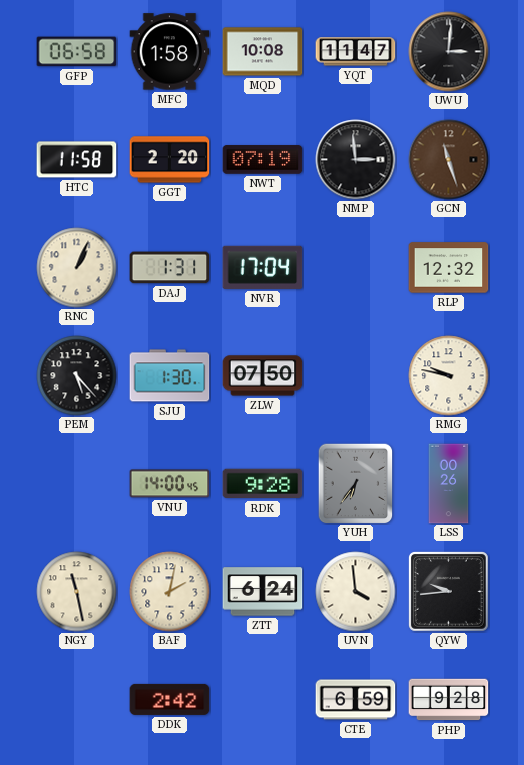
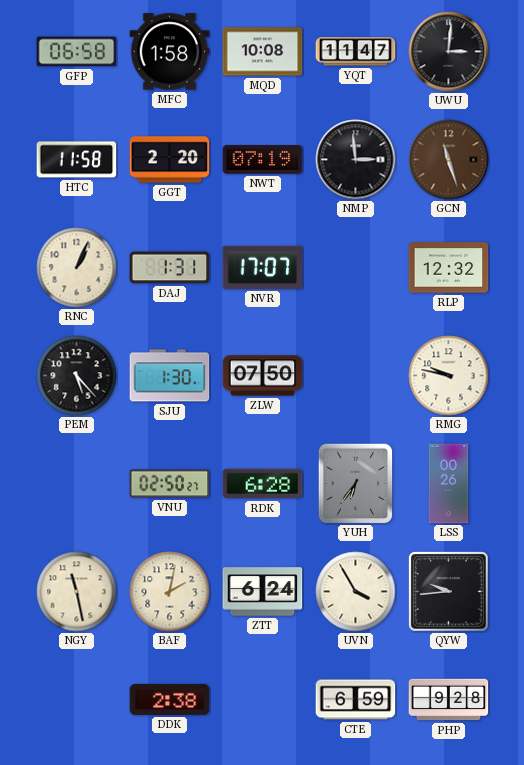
NVR: 17:04 -> 17:07 (263, 267)
VNU: 14:00 -> 02:50 (170, 484)
RDK: 9:28 -> 6:28 (263, 484)
UVN: 3:59 -> 3:55 (356, 592)
DDK: 2:42 -> 2:38 (170, 699)
